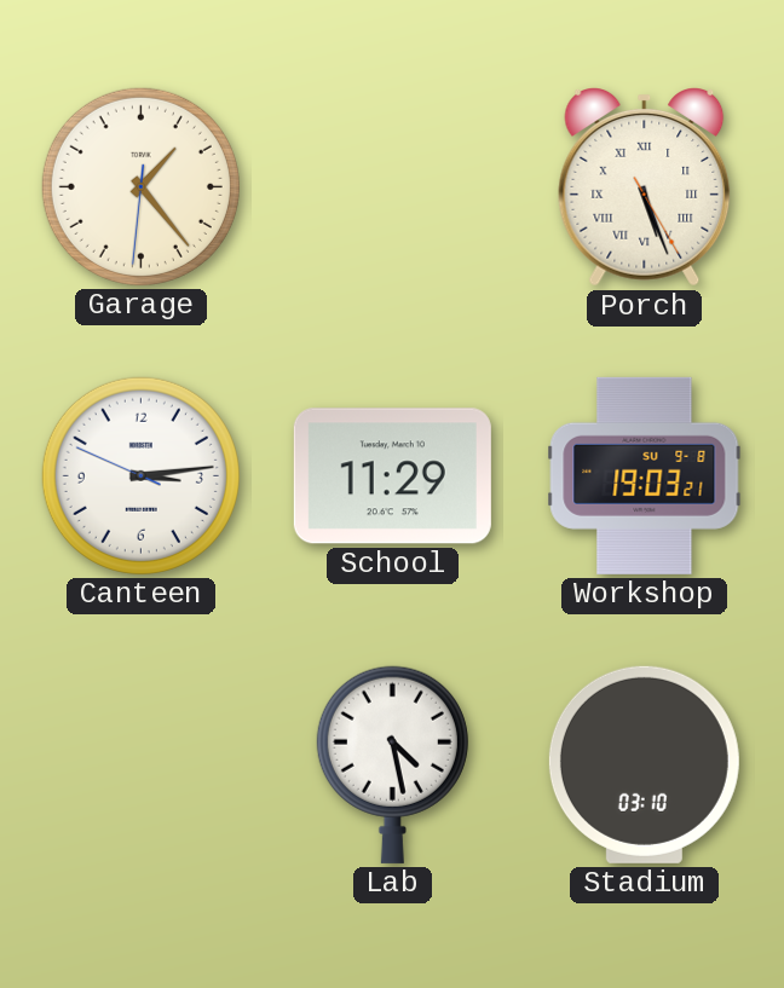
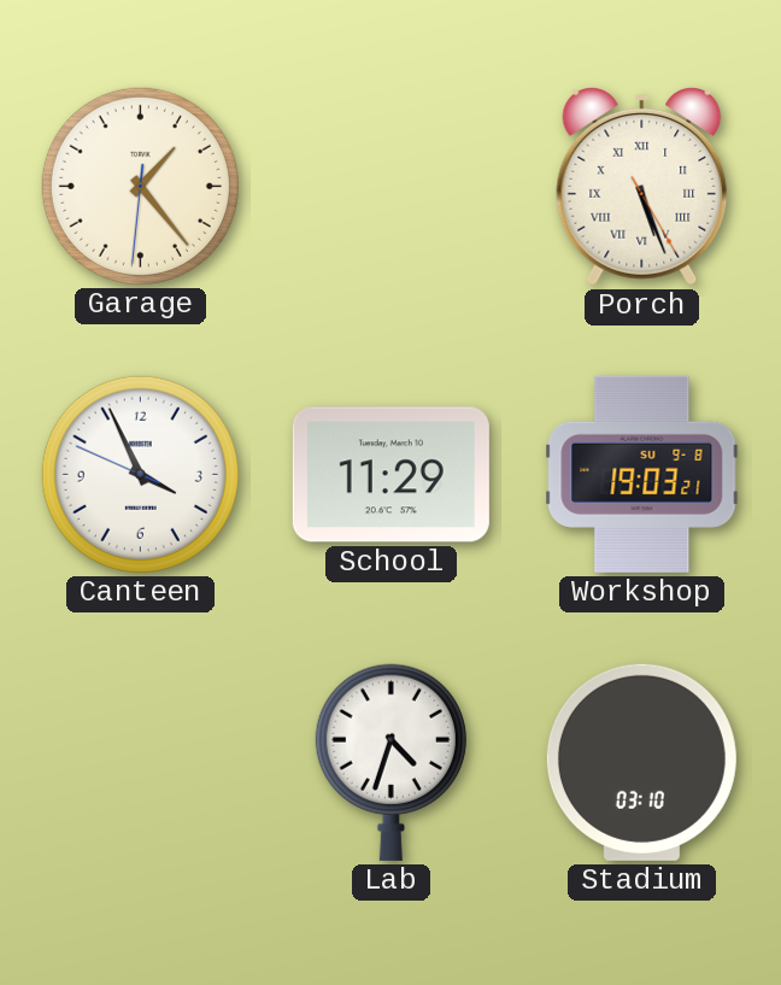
Canteen: 3:13 -> 3:55 (140, 474)
Lab: 4:28 -> 4:33 (390, 762)
